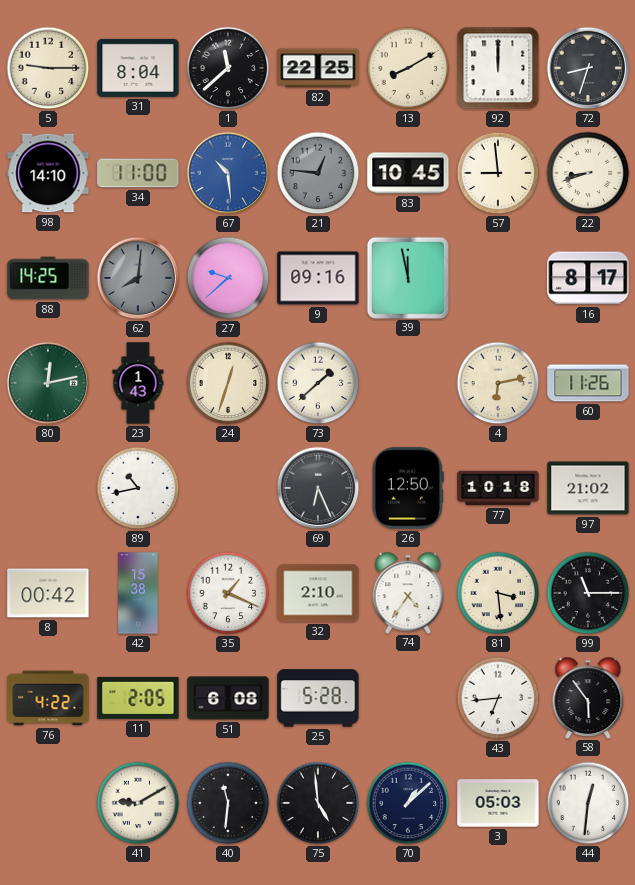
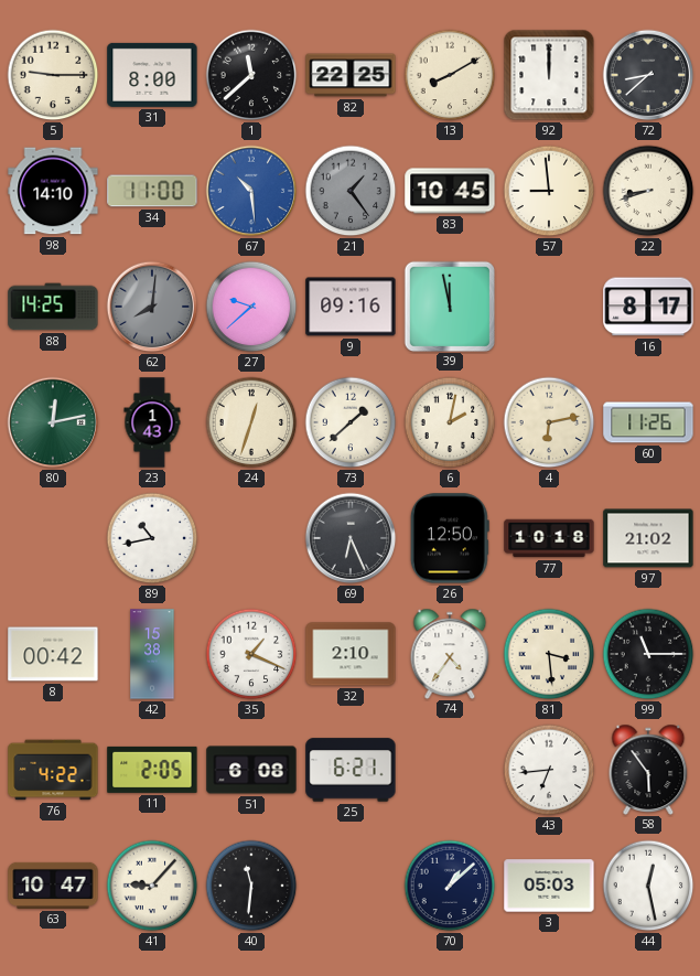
31: 8:04 -> 8:00 (152, 75)
72: 8:33 -> 8:38 (648, 75)
21: 12:46 -> 1:24 (351, 191)
6: none -> 2:02 (450, 422)
25: 5:28 -> 6:21 (351, 770)
63: none -> 10:47 (53, 886)
41: 9:10 -> 9:07 (152, 886)
75: 4:59 -> none (318, 803)
44: 12:31 -> 12:28 (648, 886)
